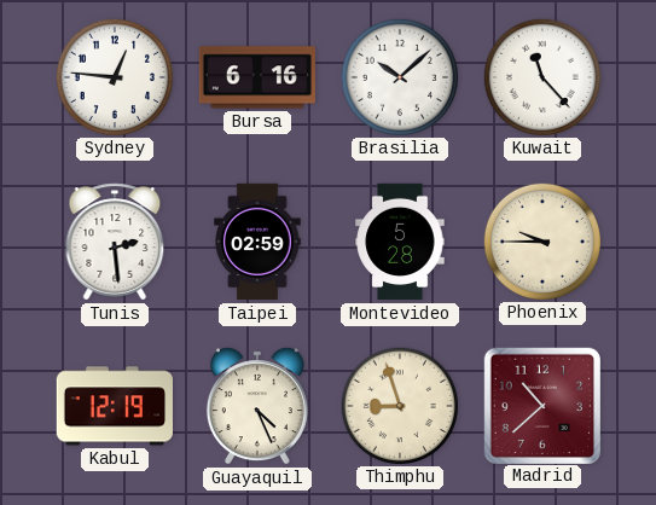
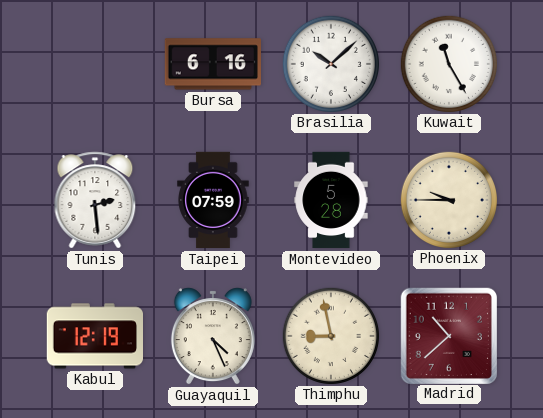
Sydney: 12:46 -> none (114, 76)
Kuwait: 11:23 -> 11:25 (448, 63)
Taipei: 02:59 -> 07:59 (213, 200)
Thimphu: 8:57 -> 8:58 (330, 335)
